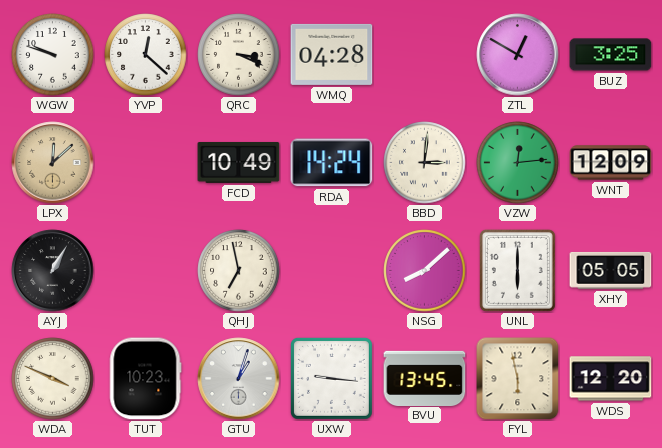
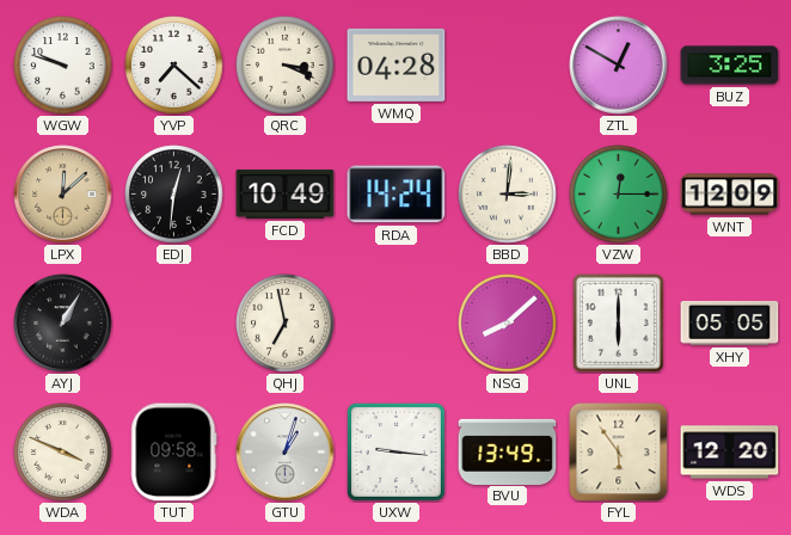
YVP: 12:22 -> 7:22 (174, 66)
EDJ: none -> 12:31 (174, 195)
VZW: 12:14 -> 12:15 (619, 195)
TUT: 10:23 -> 09:58 (173, 453)
BVU: 13:45 -> 13:49 (508, 451)
FYL: 5:58 -> 5:54 (619, 453)
